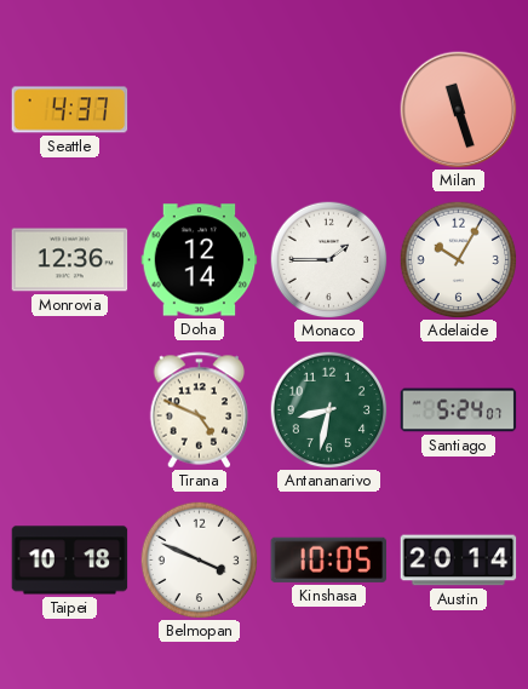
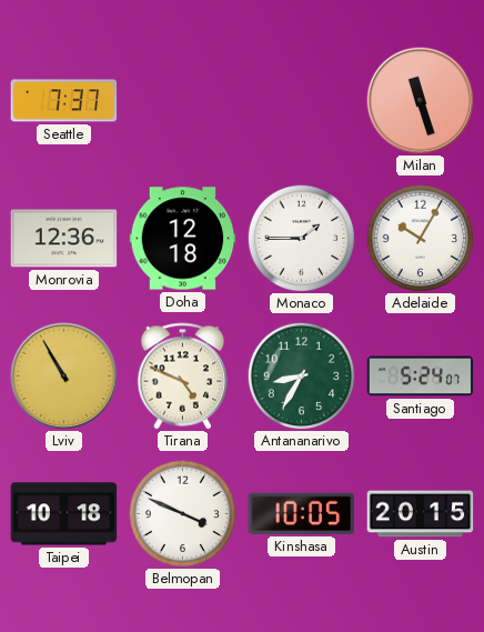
Seattle: 4:37 -> 7:37 (64, 101)
Doha: 12:14 -> 12:18 (183, 239)
Lviv: none -> 10:55 (64, 377)
Antananarivo: 8:32 -> 8:35 (301, 375)
Austin: 20:14 -> 20:15 (421, 514)
